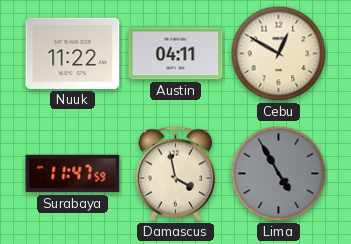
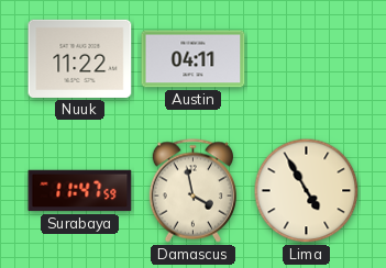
Cebu: 12:50 -> none (279, 54)
Lima dial: grey -> cream (307, 191)
